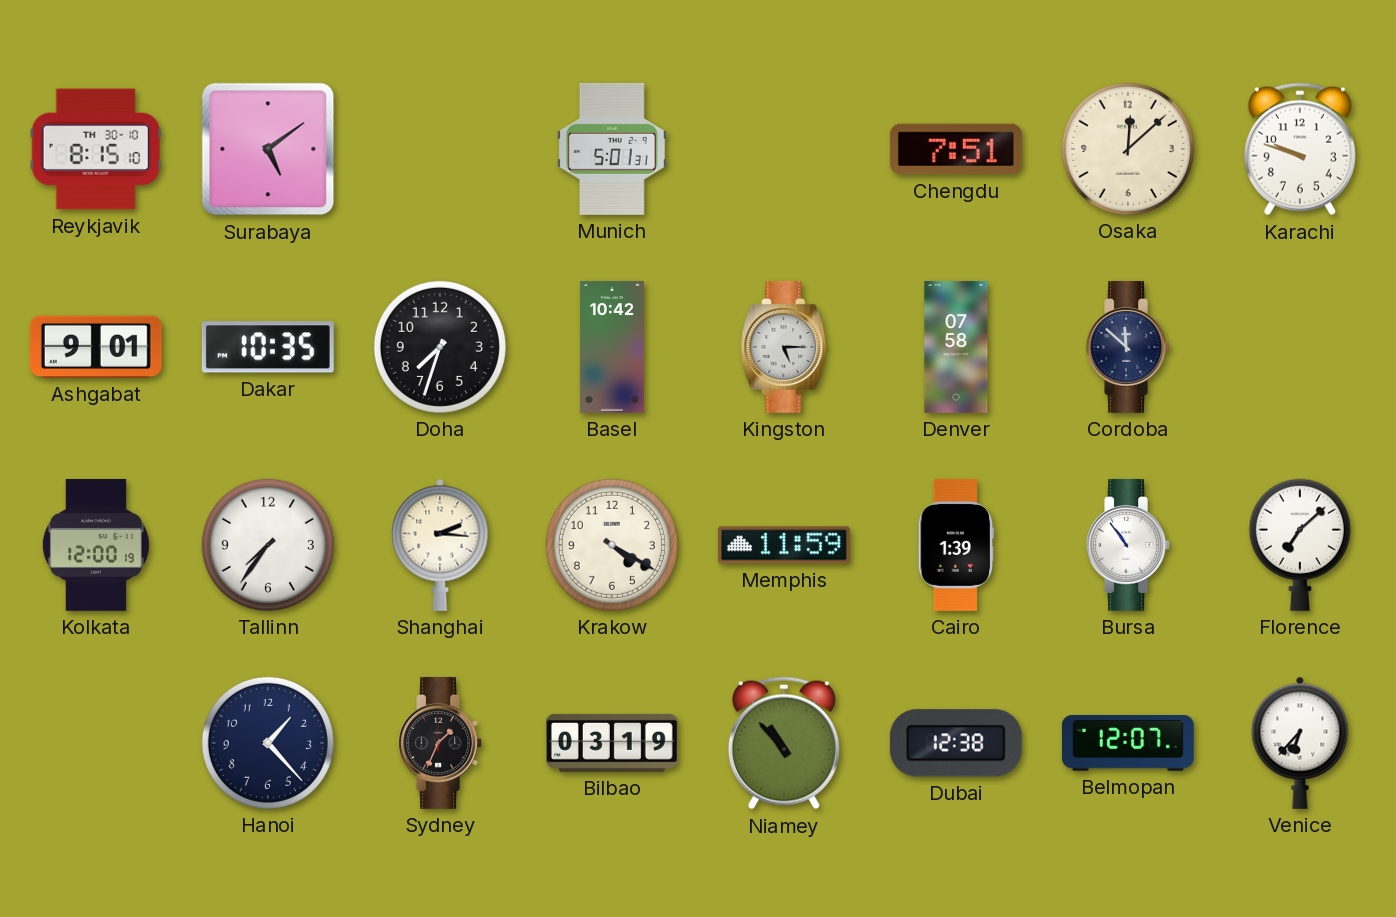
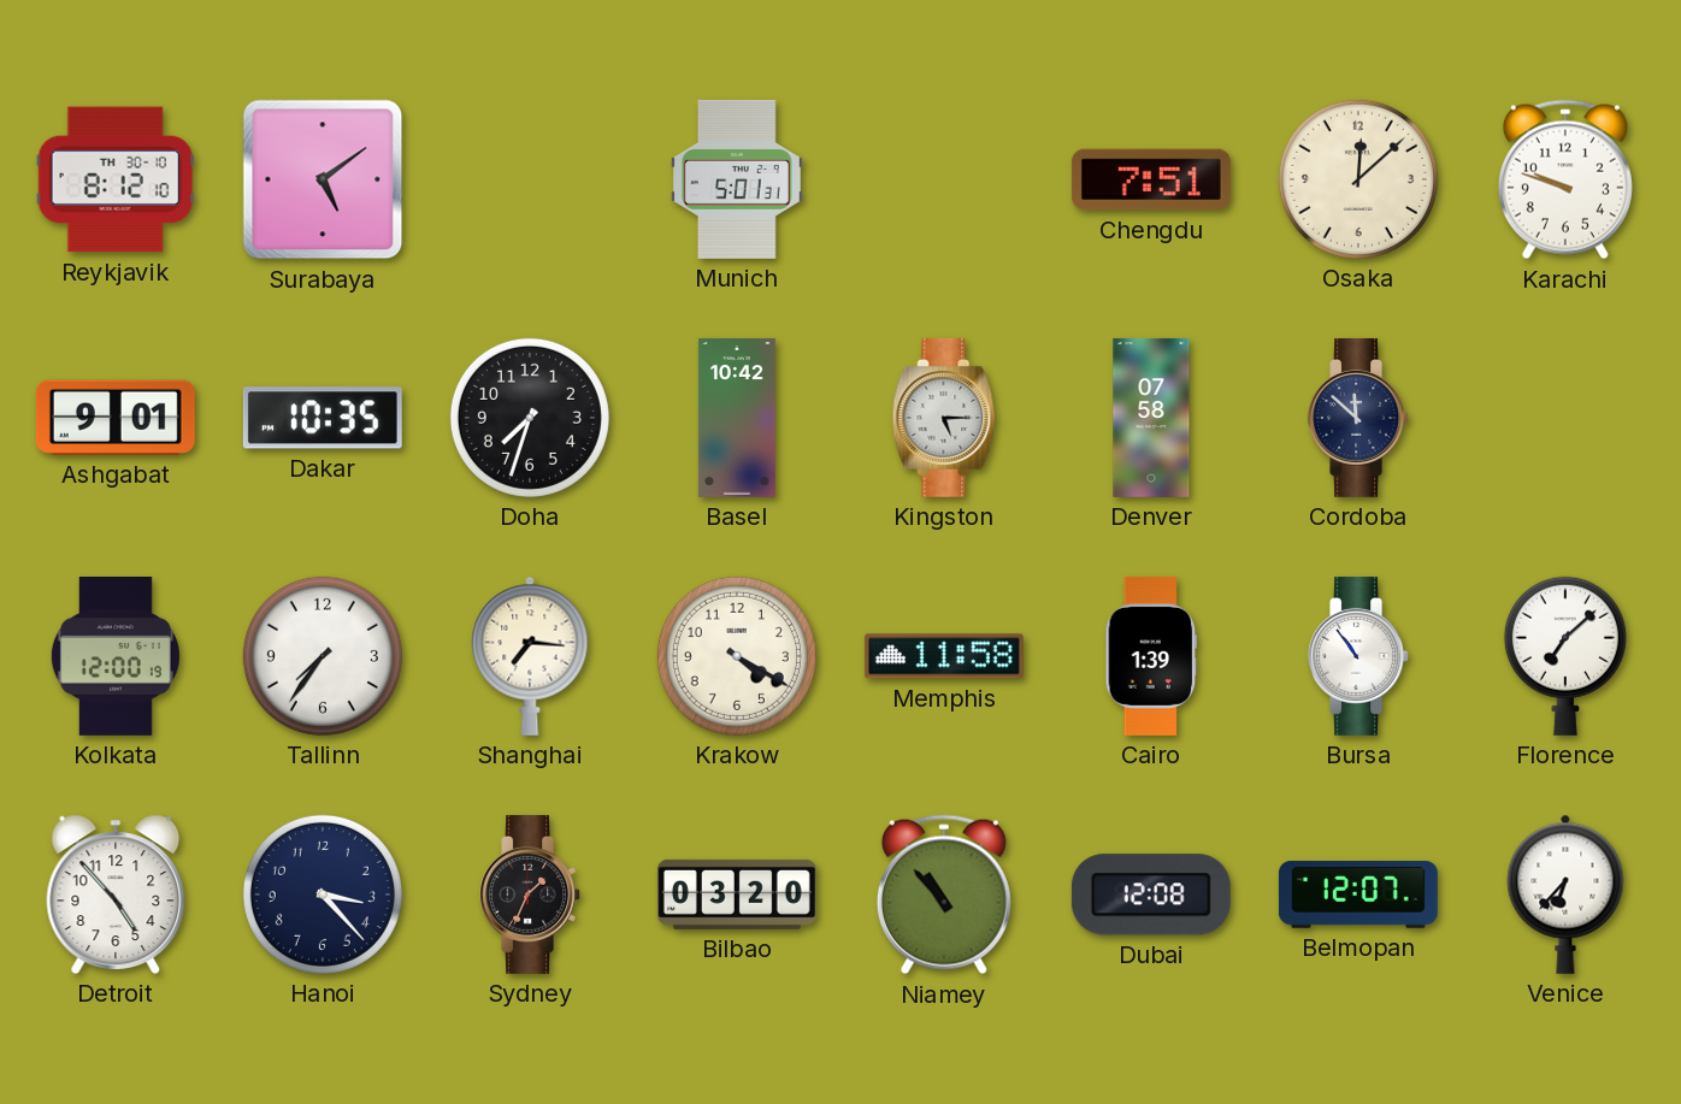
Reykjavik: 8:15 -> 8:12 (116, 179)
Shanghai: 2:16 -> 7:16 (530, 656)
Memphis: 11:59 -> 11:58 (944, 656)
Detroit: none -> 4:53 (116, 895)
Hanoi: 1:23 -> 3:23 (323, 895)
Bilbao: 03:19 -> 03:20 (737, 895)
Dubai: 12:38 -> 12:08 (1151, 895)
